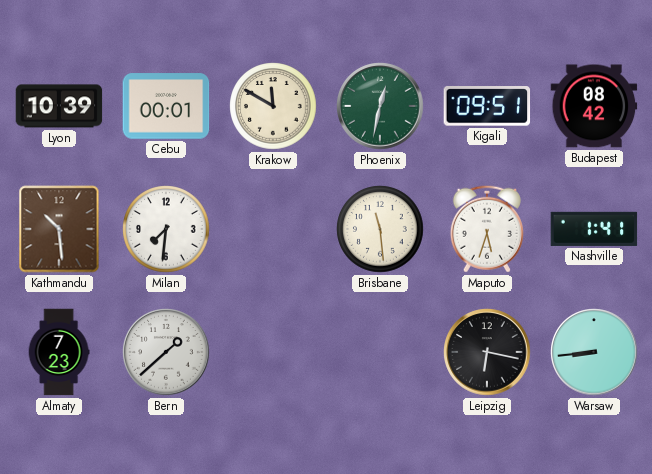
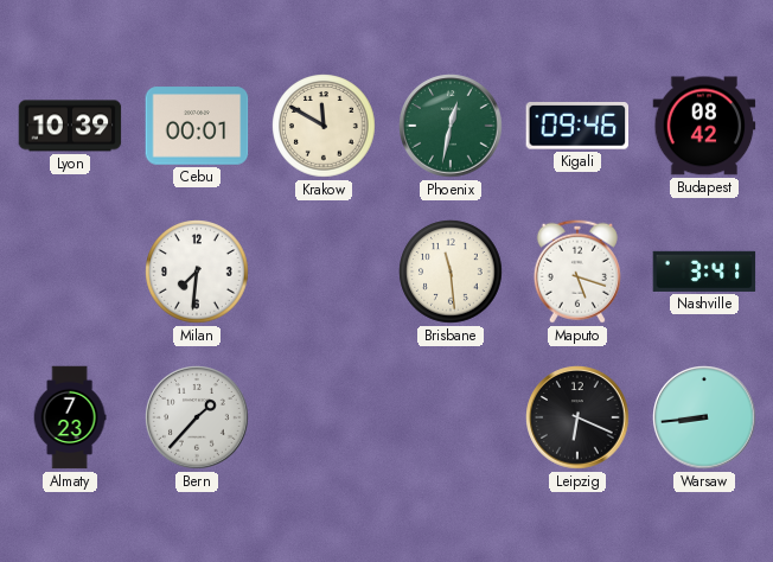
Kigali: 09:51 -> 09:46 (577, 127)
Kathmandu: 10:29 -> none (59, 229)
Maputo: 5:33 -> 5:18 (577, 272)
Nashville: 1:41 -> 3:41 (704, 272)
Bern: 1:38 -> 1:37 (197, 417)
Leipzig: 6:17 -> 6:19 (577, 417)
